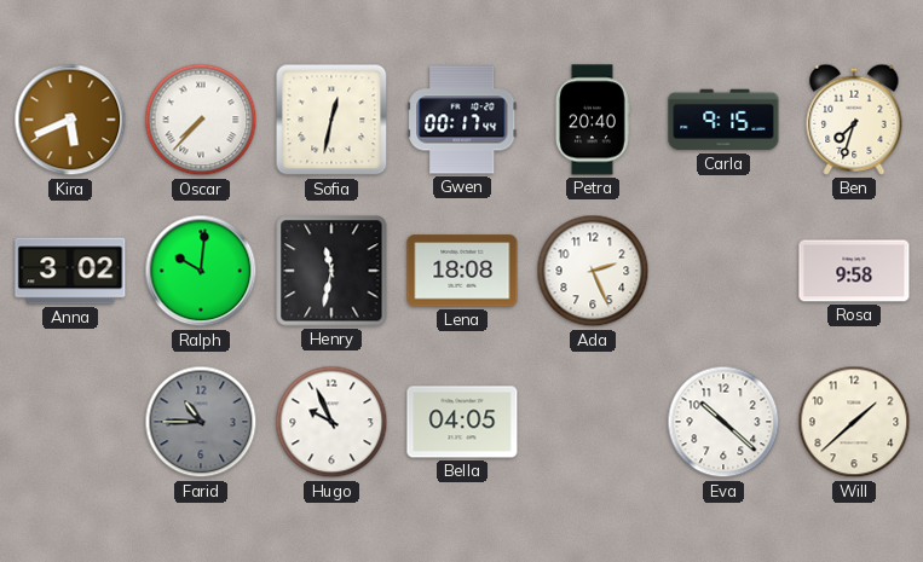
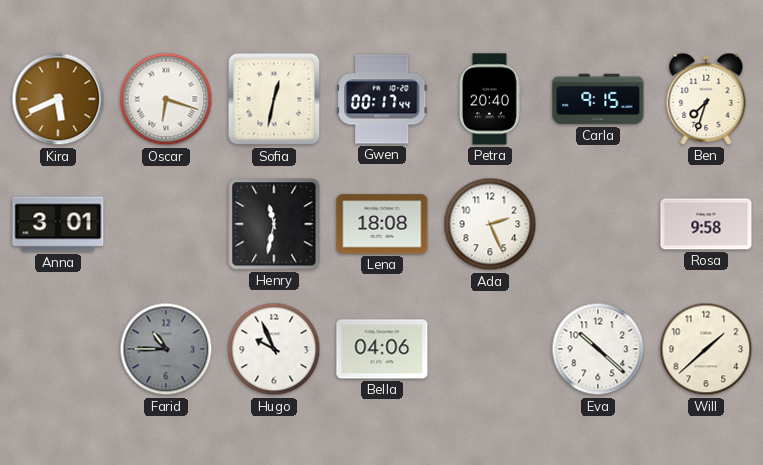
Oscar: 7:37 -> 6:18 (166, 99)
Anna: 3:02 -> 3:01 (58, 224)
Ralph: 10:01 -> none (201, 271)
Bella: 04:05 -> 04:06 (382, 349)
